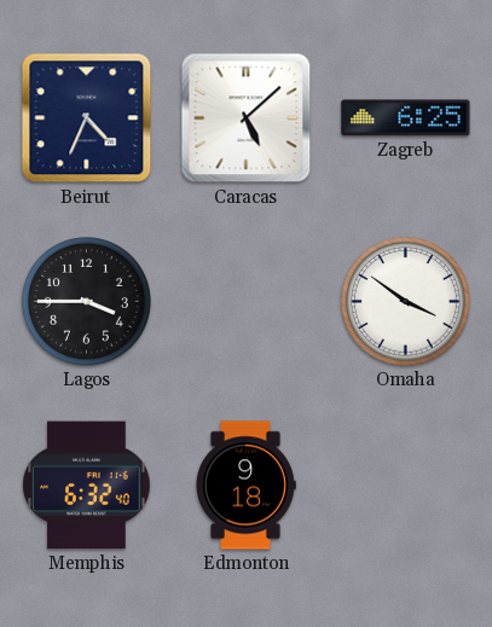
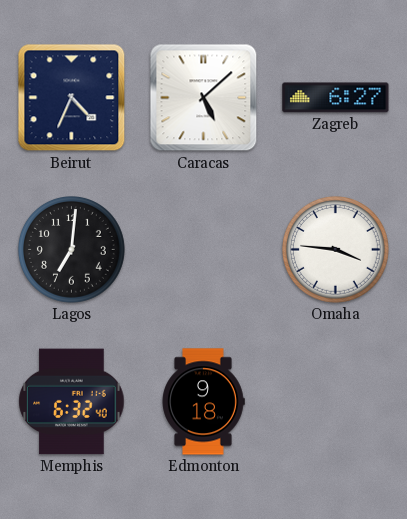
Zagreb: 6:25 -> 6:27 (336, 98)
Lagos: 3:45 -> 7:01 (72, 250)
Omaha: 3:51 -> 3:46 (336, 250)
